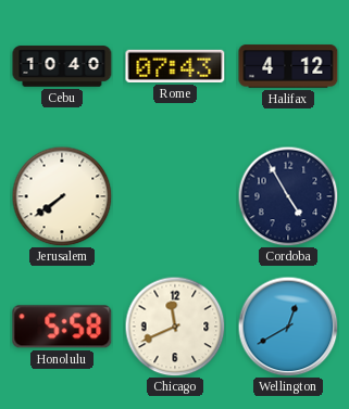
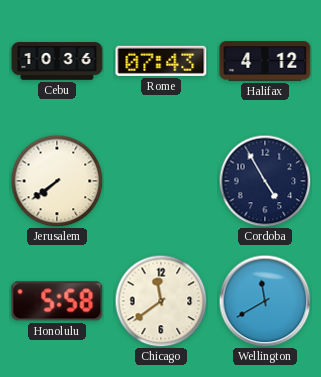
Cebu: 10:40 -> 10:36 (57, 61)
Chicago: 11:41 -> 11:39 (161, 301)
Wellington: 12:40 -> 11:40 (265, 301)
